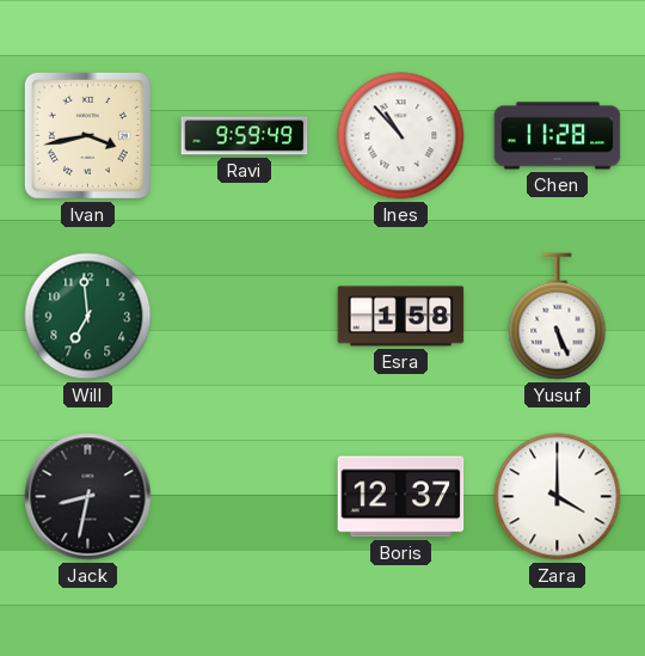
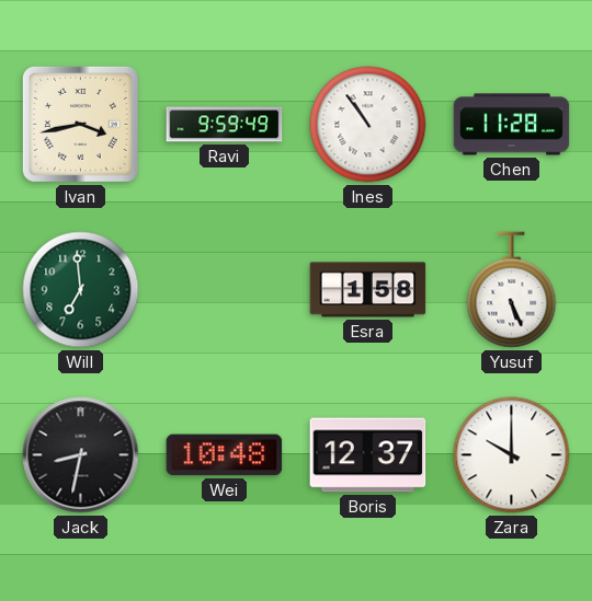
Ines: 10:53 -> 10:54 (368, 125)
Wei: none -> 10:48 (225, 455)
Zara: 4:00 -> 10:00 (512, 455)
